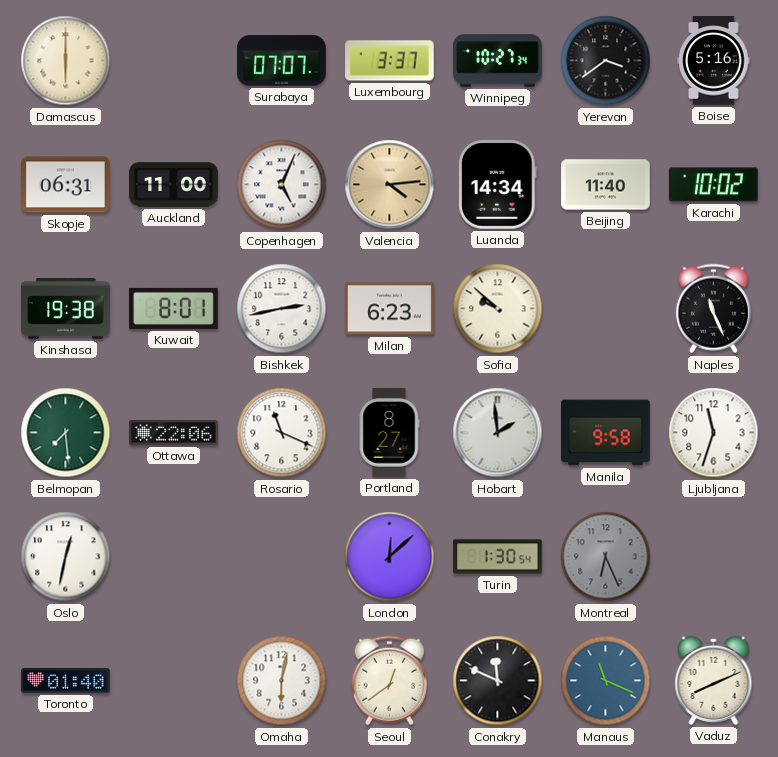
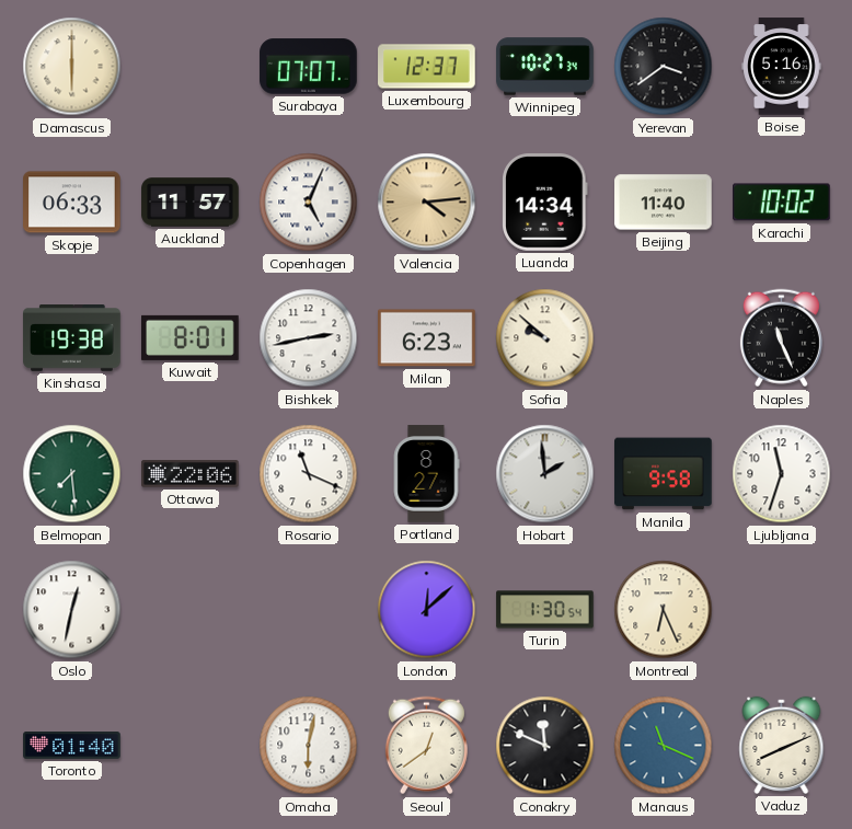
Luxembourg: 3:37 -> 12:37 (427, 67)
Skopje: 06:31 -> 06:33 (72, 203)
Auckland: 11:00 -> 11:57 (191, 203)
Montreal dial: grey -> cream (664, 610)
